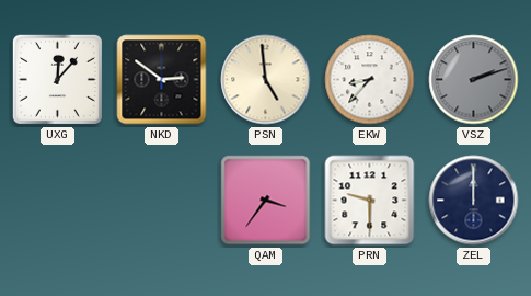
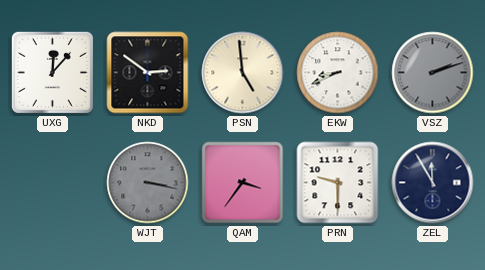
EKW: 8:37 -> 8:41 (338, 73)
WJT: none -> 3:17 (148, 183)
ZEL: 12:00 -> 11:55 (433, 183)
